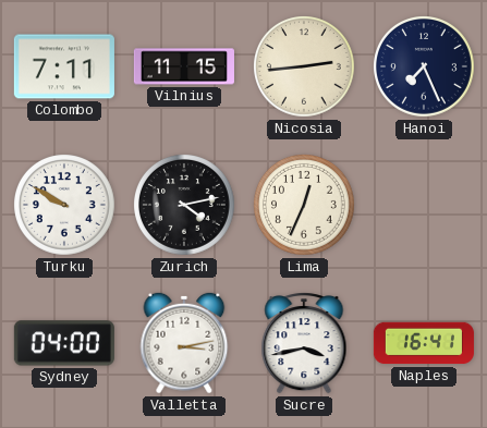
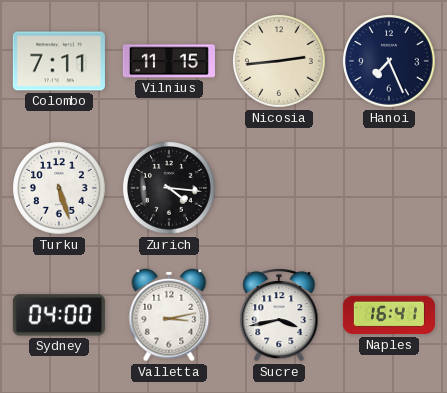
Turku: 9:50 -> 5:27 (60, 189)
Zurich: 4:13 -> 4:16 (170, 189)
Lima: 12:34 -> none (305, 206)
